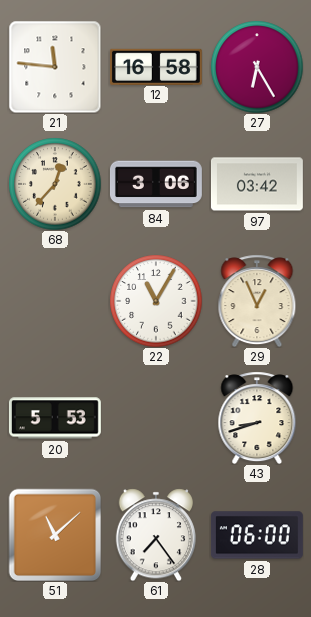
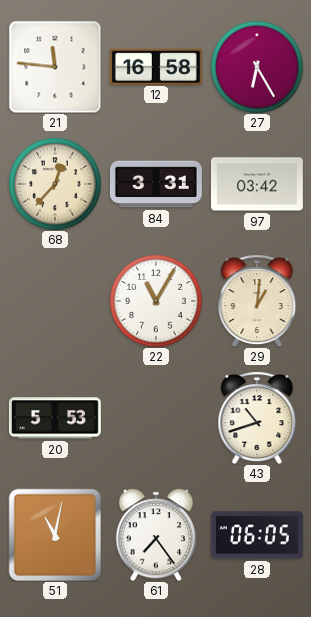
84: 3:06 -> 3:31 (156, 184)
29: 12:56 -> 1:01 (257, 301)
43: 8:42 -> 10:42 (257, 418)
51: 11:08 -> 11:02 (55, 535)
28: 06:00 -> 06:05 (257, 535)
